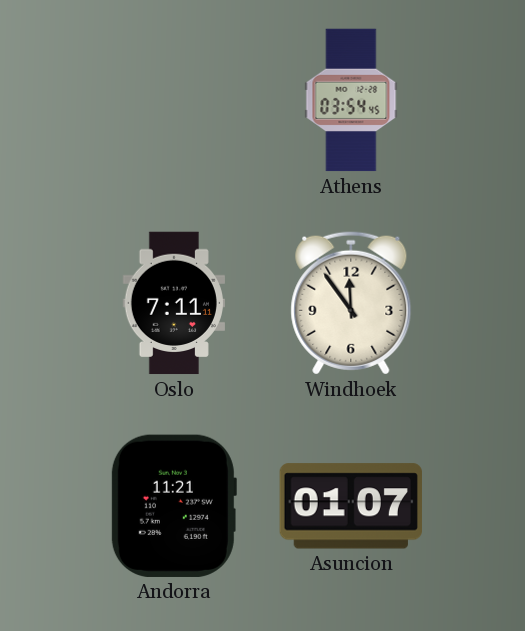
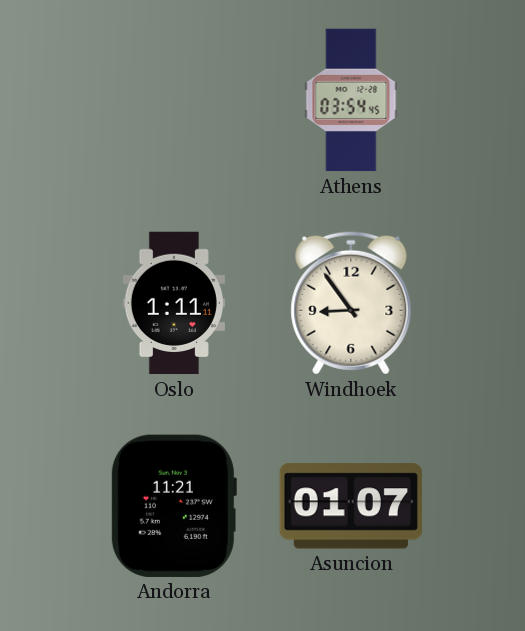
Oslo: 7:11 -> 1:11 (174, 303)
Windhoek: 11:54 -> 8:54 (351, 303)
